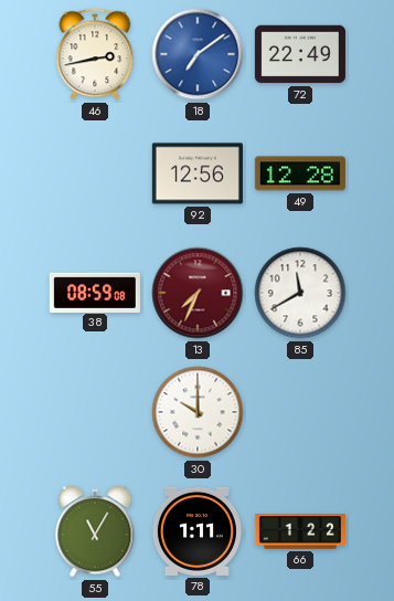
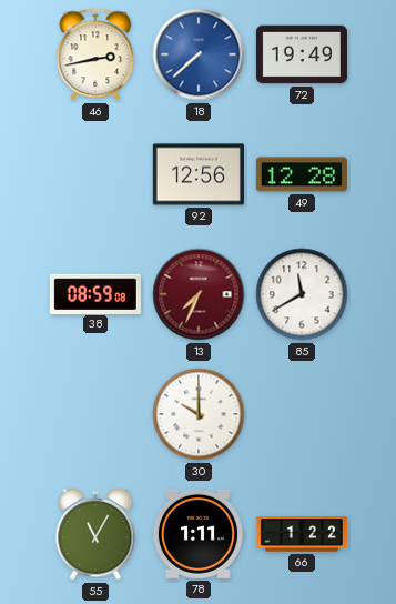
18: 7:09 -> 7:38 (199, 54)
72: 22:49 -> 19:49 (302, 54)
